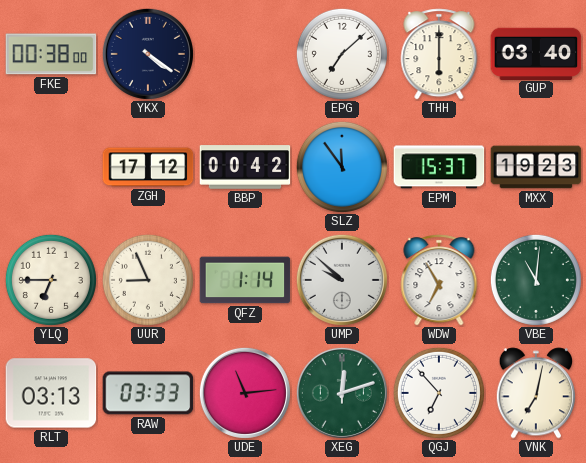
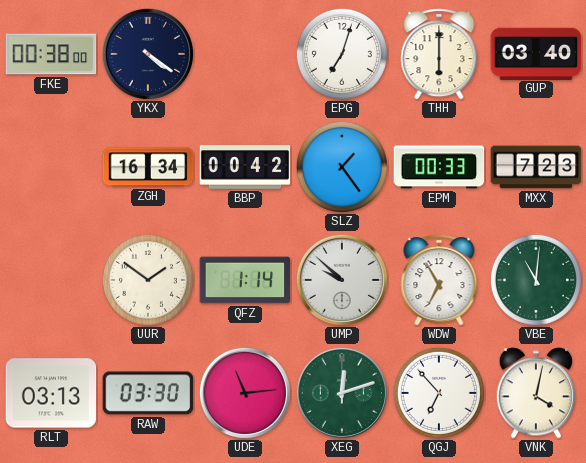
EPG: 7:08 -> 7:03 (342, 54)
ZGH: 17:12 -> 16:34 (148, 167)
SLZ: 11:54 -> 1:24 (342, 167)
EPM: 15:37 -> 00:33 (439, 167)
MXX: 19:23 -> 7:23 (536, 167)
YLQ: 6:45 -> none (51, 280)
UUR: 8:56 -> 1:51 (148, 280)
RAW: 03:33 -> 03:30 (148, 393)
VNK: 7:02 -> 4:02 (536, 393)
